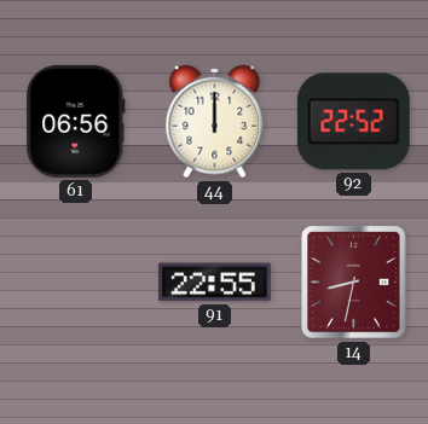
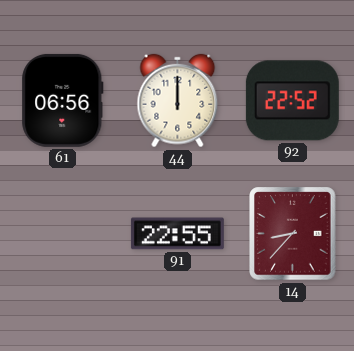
14: 8:32 -> 8:37 (293, 234)
